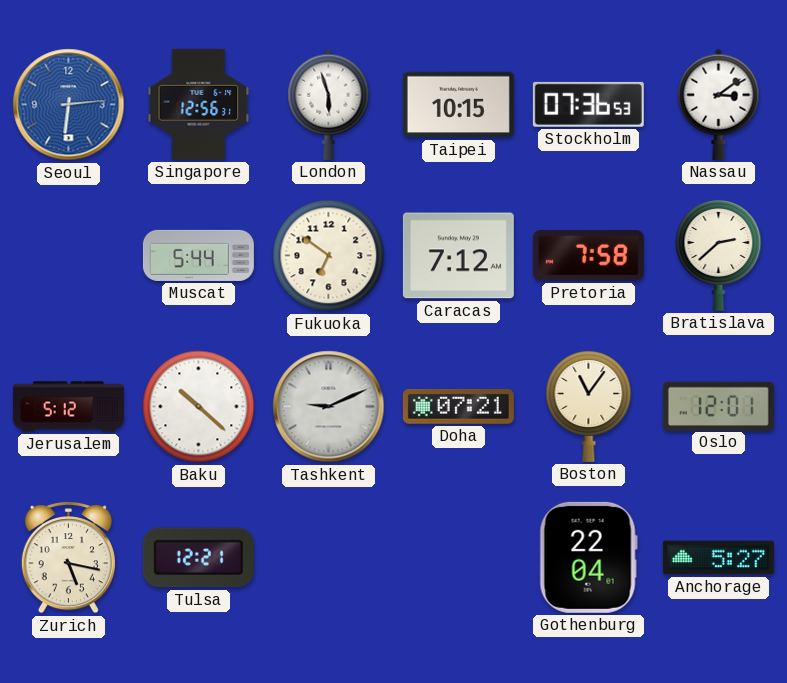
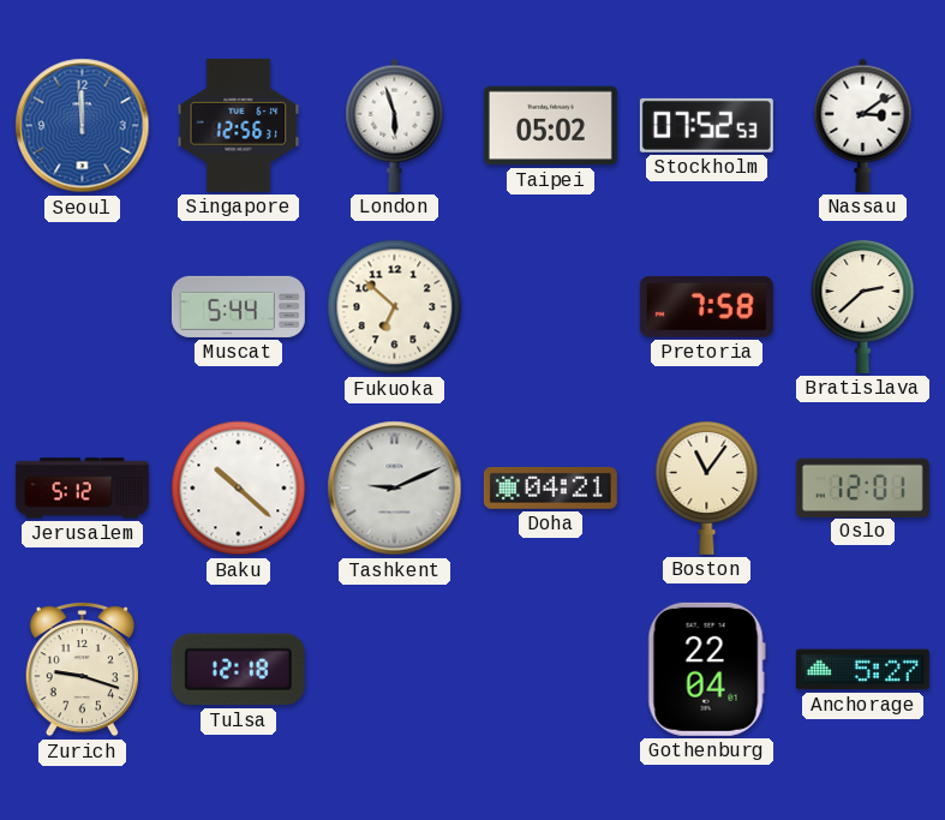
Seoul: 6:14 -> 11:59 (83, 126)
Taipei: 10:15 -> 05:02 (550, 126)
Stockholm: 07:36 -> 07:52 (706, 125)
Fukuoka: 6:51 -> 6:52 (395, 307)
Caracas: 7:12 -> none (458, 256)
Doha: 07:21 -> 04:21 (550, 487)
Zurich: 5:17 -> 9:18 (82, 670)
Tulsa: 12:21 -> 12:18 (238, 670)
